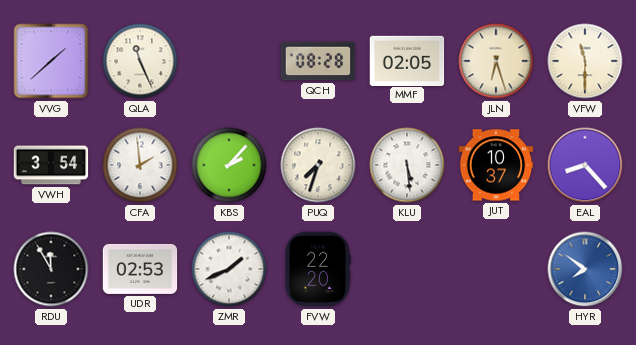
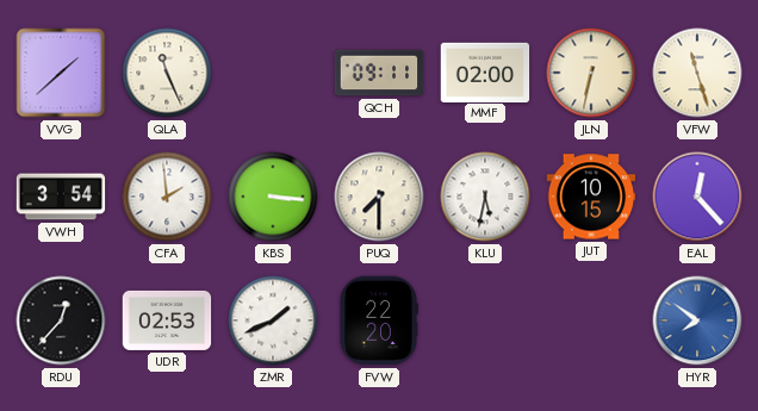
QCH: 08:28 -> 09:11 (379, 73)
MMF: 02:05 -> 02:00 (485, 71)
JLN: 6:27 -> 6:32 (591, 73)
VFW: 11:30 -> 11:27 (697, 73)
KBS: 2:07 -> 3:16 (273, 197)
PUQ: 7:33 -> 7:30 (379, 197)
KLU: 5:29 -> 5:32 (485, 197)
JUT: 10:37 -> 10:15 (591, 197)
EAL: 8:23 -> 12:23 (697, 197)
RDU: 11:55 -> 12:37 (61, 320)
